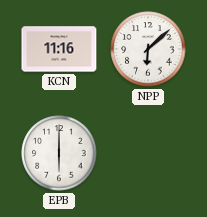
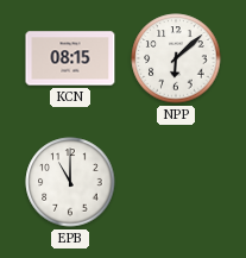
KCN: 11:16 -> 08:15 (70, 58)
EPB: 6:00 -> 11:00 (70, 182)
